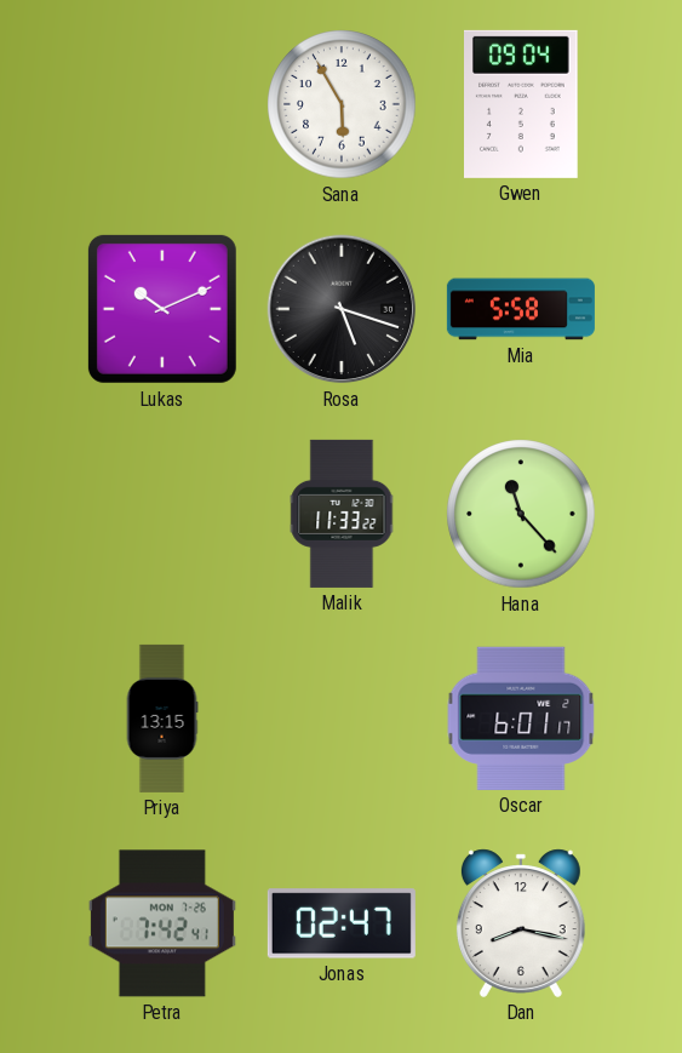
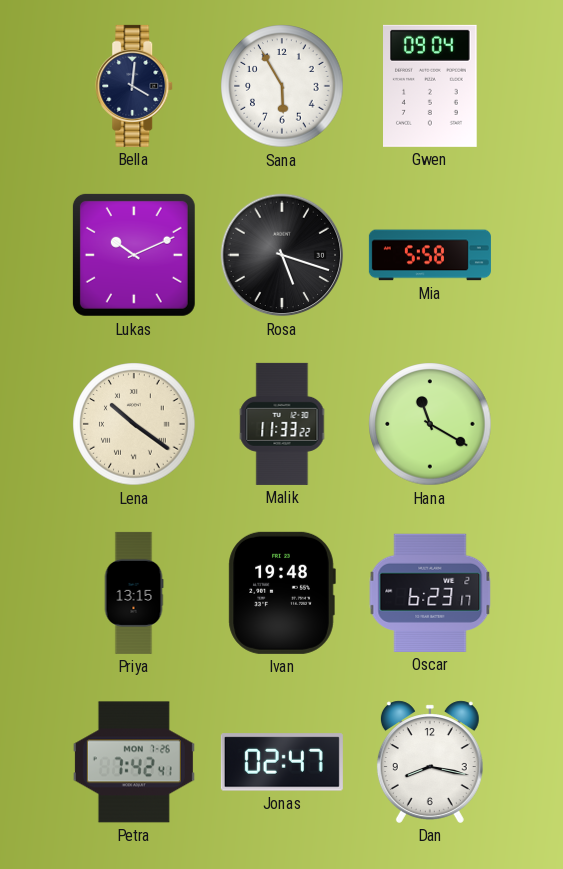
Bella: none -> 4:01 (135, 86)
Lena: none -> 10:21 (134, 424)
Hana: 11:23 -> 11:20 (430, 424)
Ivan: none -> 19:48 (282, 593)
Oscar: 6:01 -> 6:23 (430, 593)
